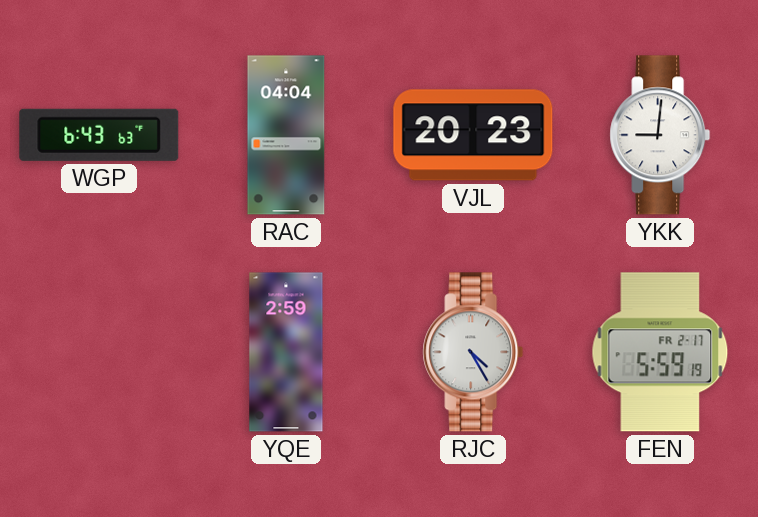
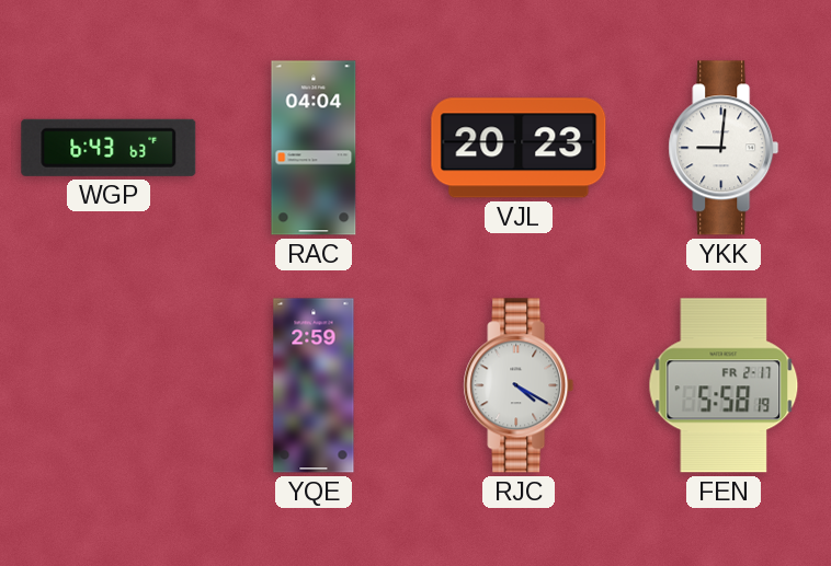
RJC: 4:25 -> 4:20 (519, 385)
FEN: 5:59 -> 5:58 (724, 385)
